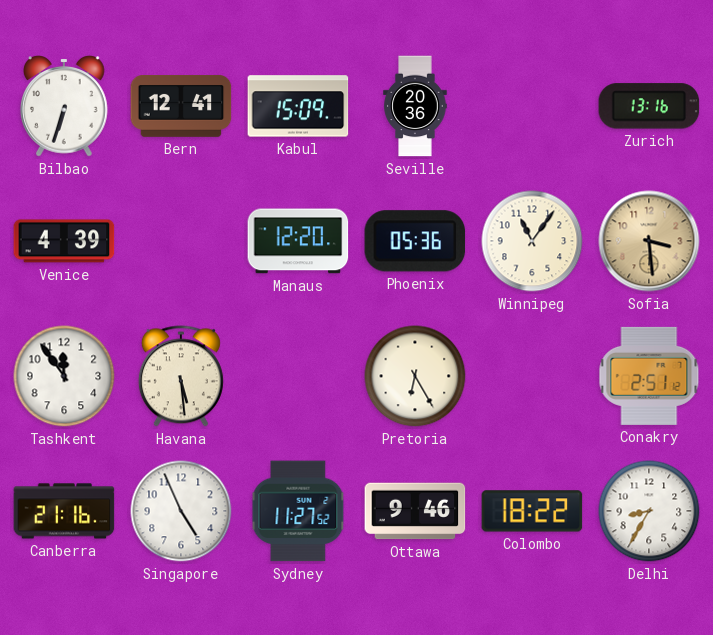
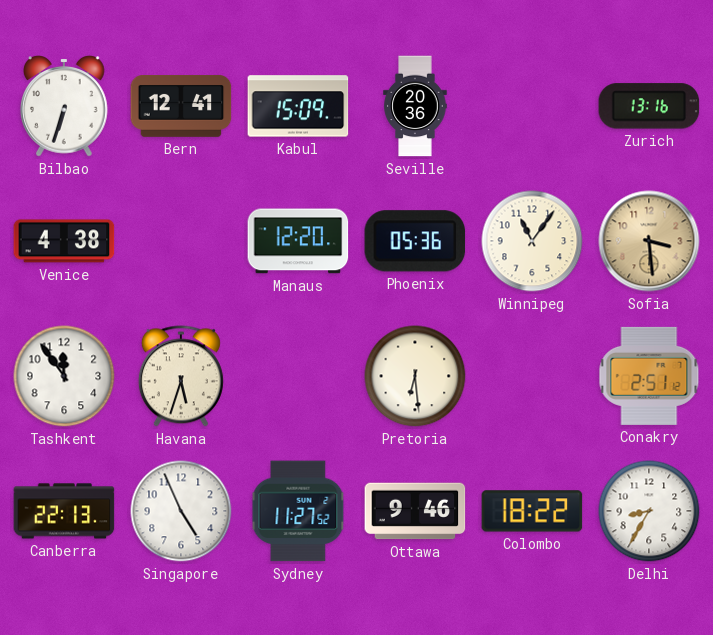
Venice: 4:39 -> 4:38 (64, 241)
Havana: 5:29 -> 5:33 (181, 376)
Pretoria: 6:25 -> 6:29 (415, 376)
Canberra: 21:16 -> 22:13 (64, 511)
